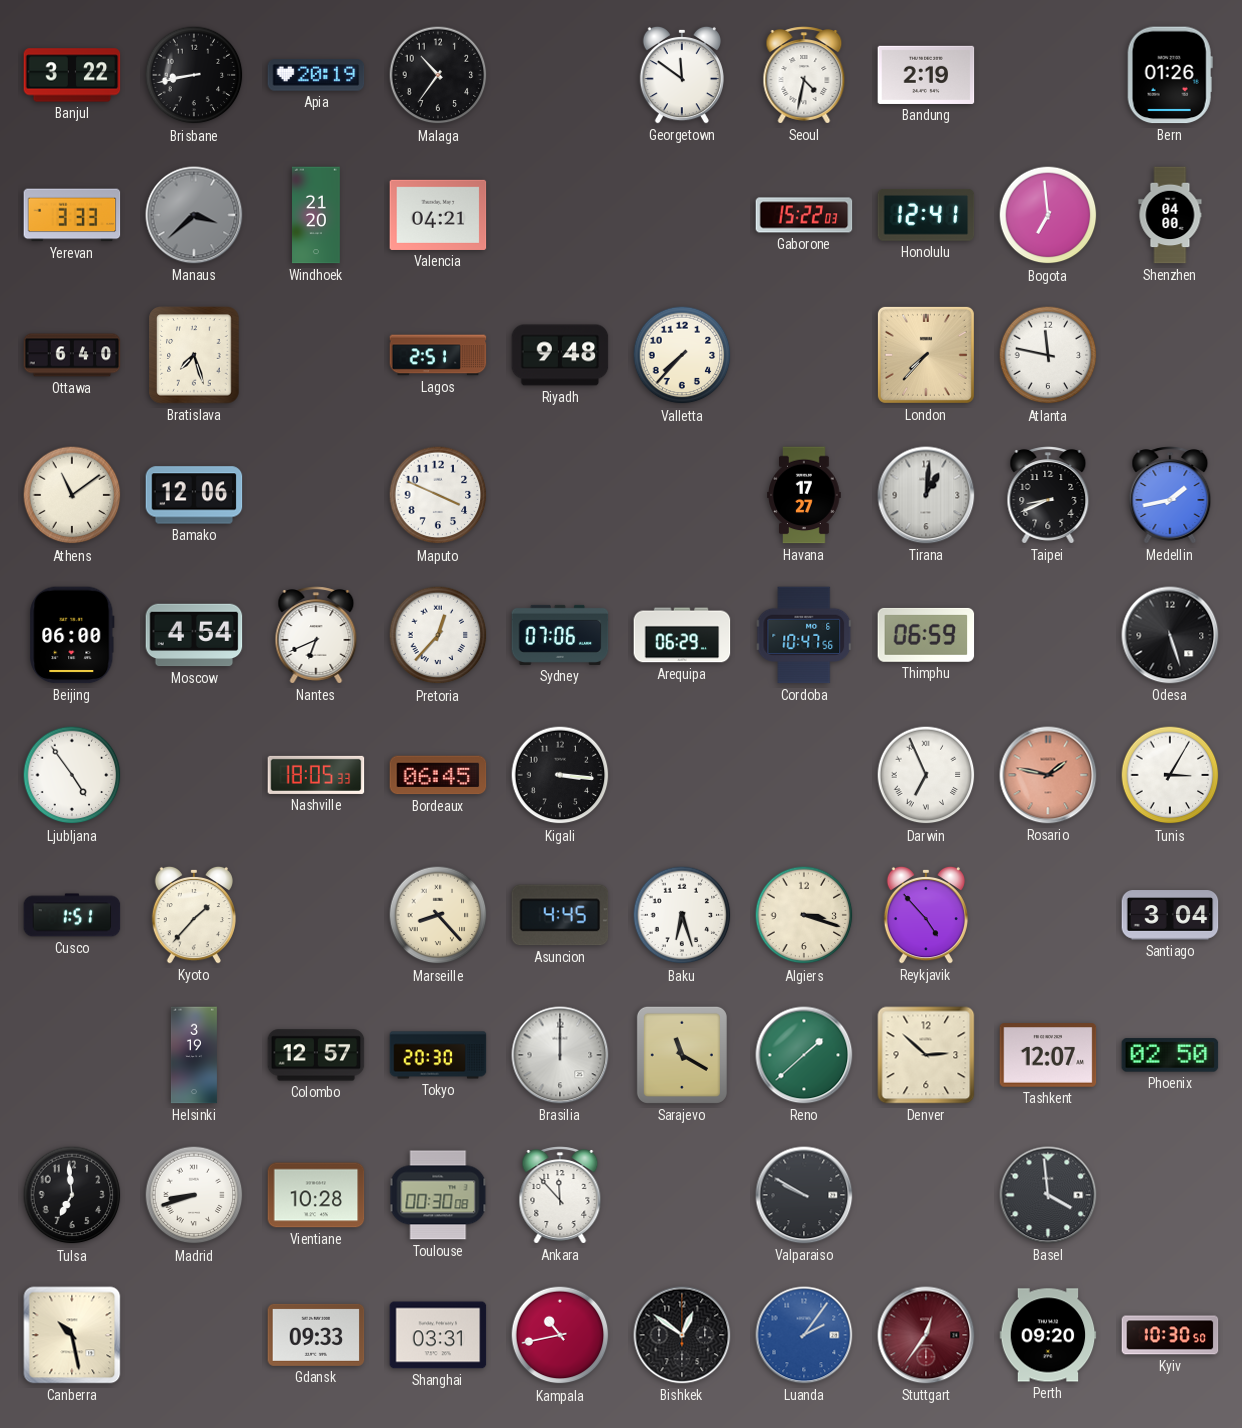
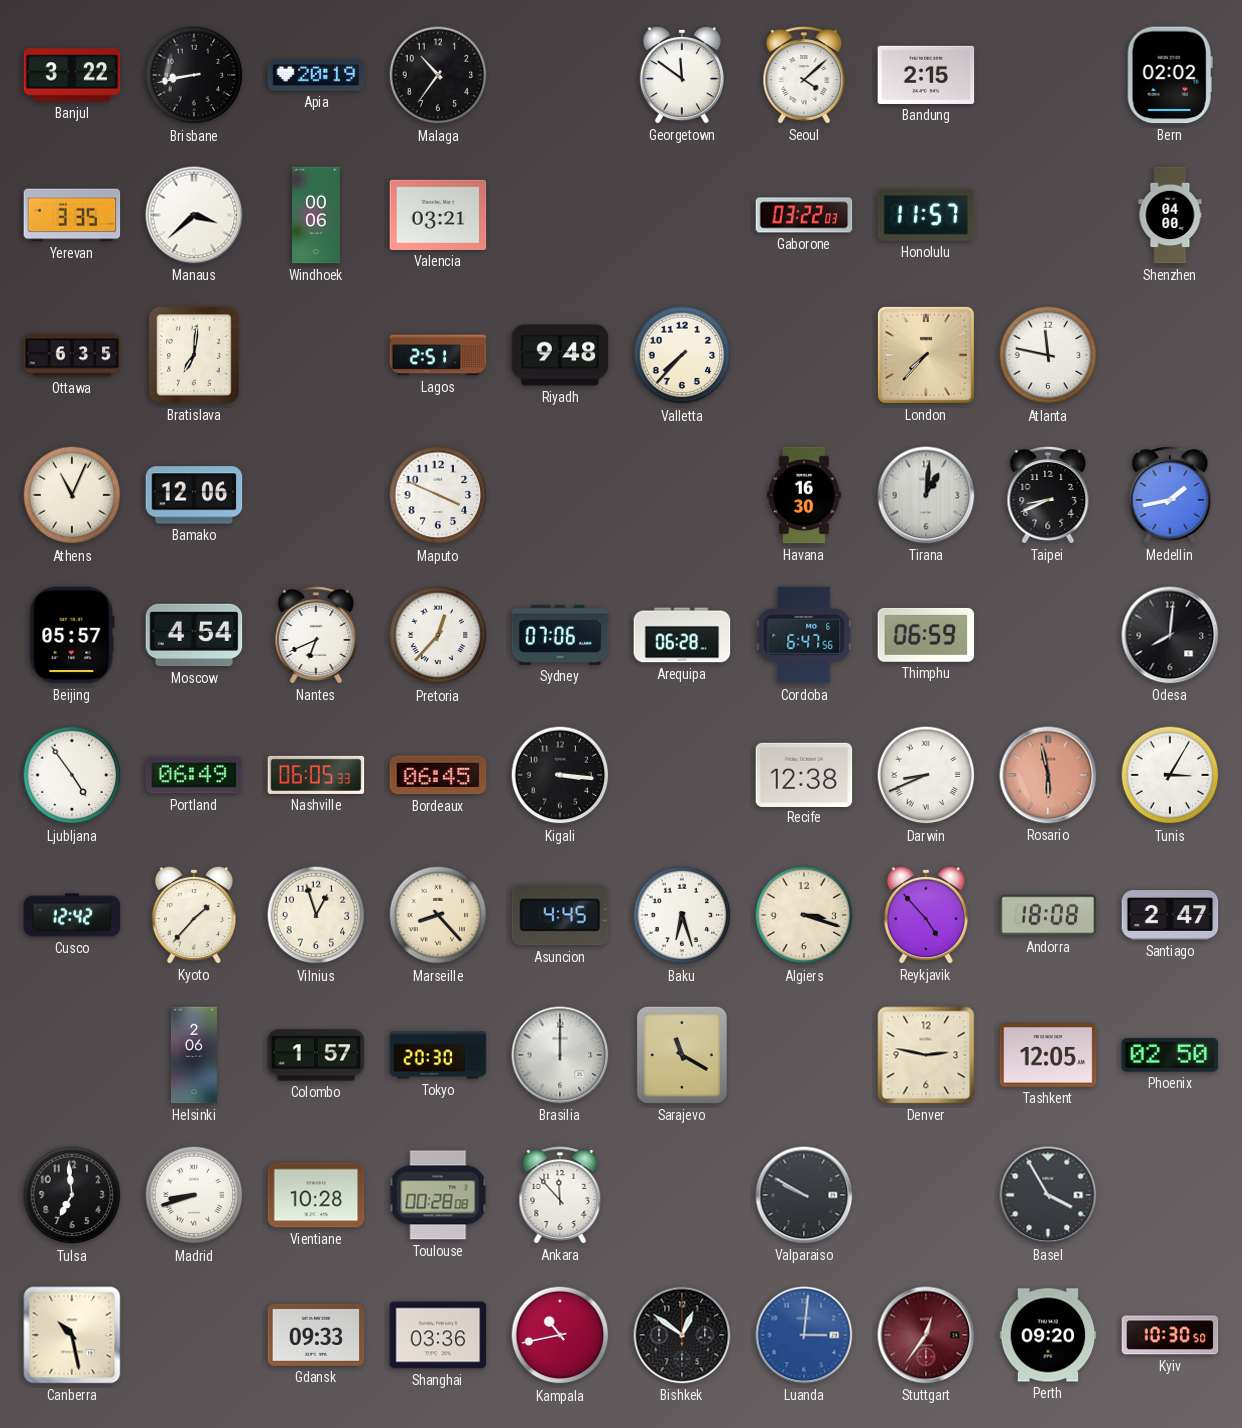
Seoul: 4:32 -> 4:08 (804, 75)
Bandung: 2:19 -> 2:15 (926, 75)
Bern: 01:26 -> 02:02 (1170, 75)
Yerevan: 3:33 -> 3:35 (72, 215)
Manaus dial: grey -> white (194, 215)
Windhoek: 21:20 -> 00:06 (317, 215)
Valencia: 04:21 -> 03:21 (438, 215)
Gaborone: 15:22 -> 03:22 (804, 215)
Honolulu: 12:41 -> 11:57 (926, 216)
Bogota: 6:59 -> none (1048, 215)
Ottawa: 6:40 -> 6:35 (72, 355)
Bratislava: 7:27 -> 7:01 (194, 355)
Athens: 11:09 -> 11:04 (72, 495)
Havana: 17:27 -> 16:30 (804, 495)
Beijing: 06:00 -> 05:57 (72, 635)
Arequipa: 06:29 -> 06:28 (682, 635)
Cordoba: 10:47 -> 6:47 (804, 635)
Odesa: 5:27 -> 8:01 (1170, 635)
Portland: none -> 06:49 (194, 775)
Nashville: 18:05 -> 06:05 (316, 775)
Recife: none -> 12:38 (804, 774)
Darwin: 6:56 -> 8:41 (926, 775)
Rosario: 1:47 -> 5:58 (1048, 775)
Cusco: 1:51 -> 12:42 (72, 915)
Vilnius: none -> 12:57 (316, 915)
Andorra: none -> 18:08 (1048, 915)
Santiago: 3:04 -> 2:47 (1170, 915)
Helsinki: 3:19 -> 2:06 (194, 1055)
Colombo: 12:57 -> 1:57 (316, 1055)
Reno: 1:38 -> none (804, 1055)
Denver: 2:52 -> 2:47 (926, 1055)
Tashkent: 12:07 -> 12:05 (1048, 1055)
Toulouse: 00:30 -> 00:28 (438, 1195)
Basel: 3:59 -> 3:55 (1048, 1195)
Shanghai: 03:31 -> 03:36 (438, 1335)
Luanda: 2:06 -> 3:01 (804, 1335)
